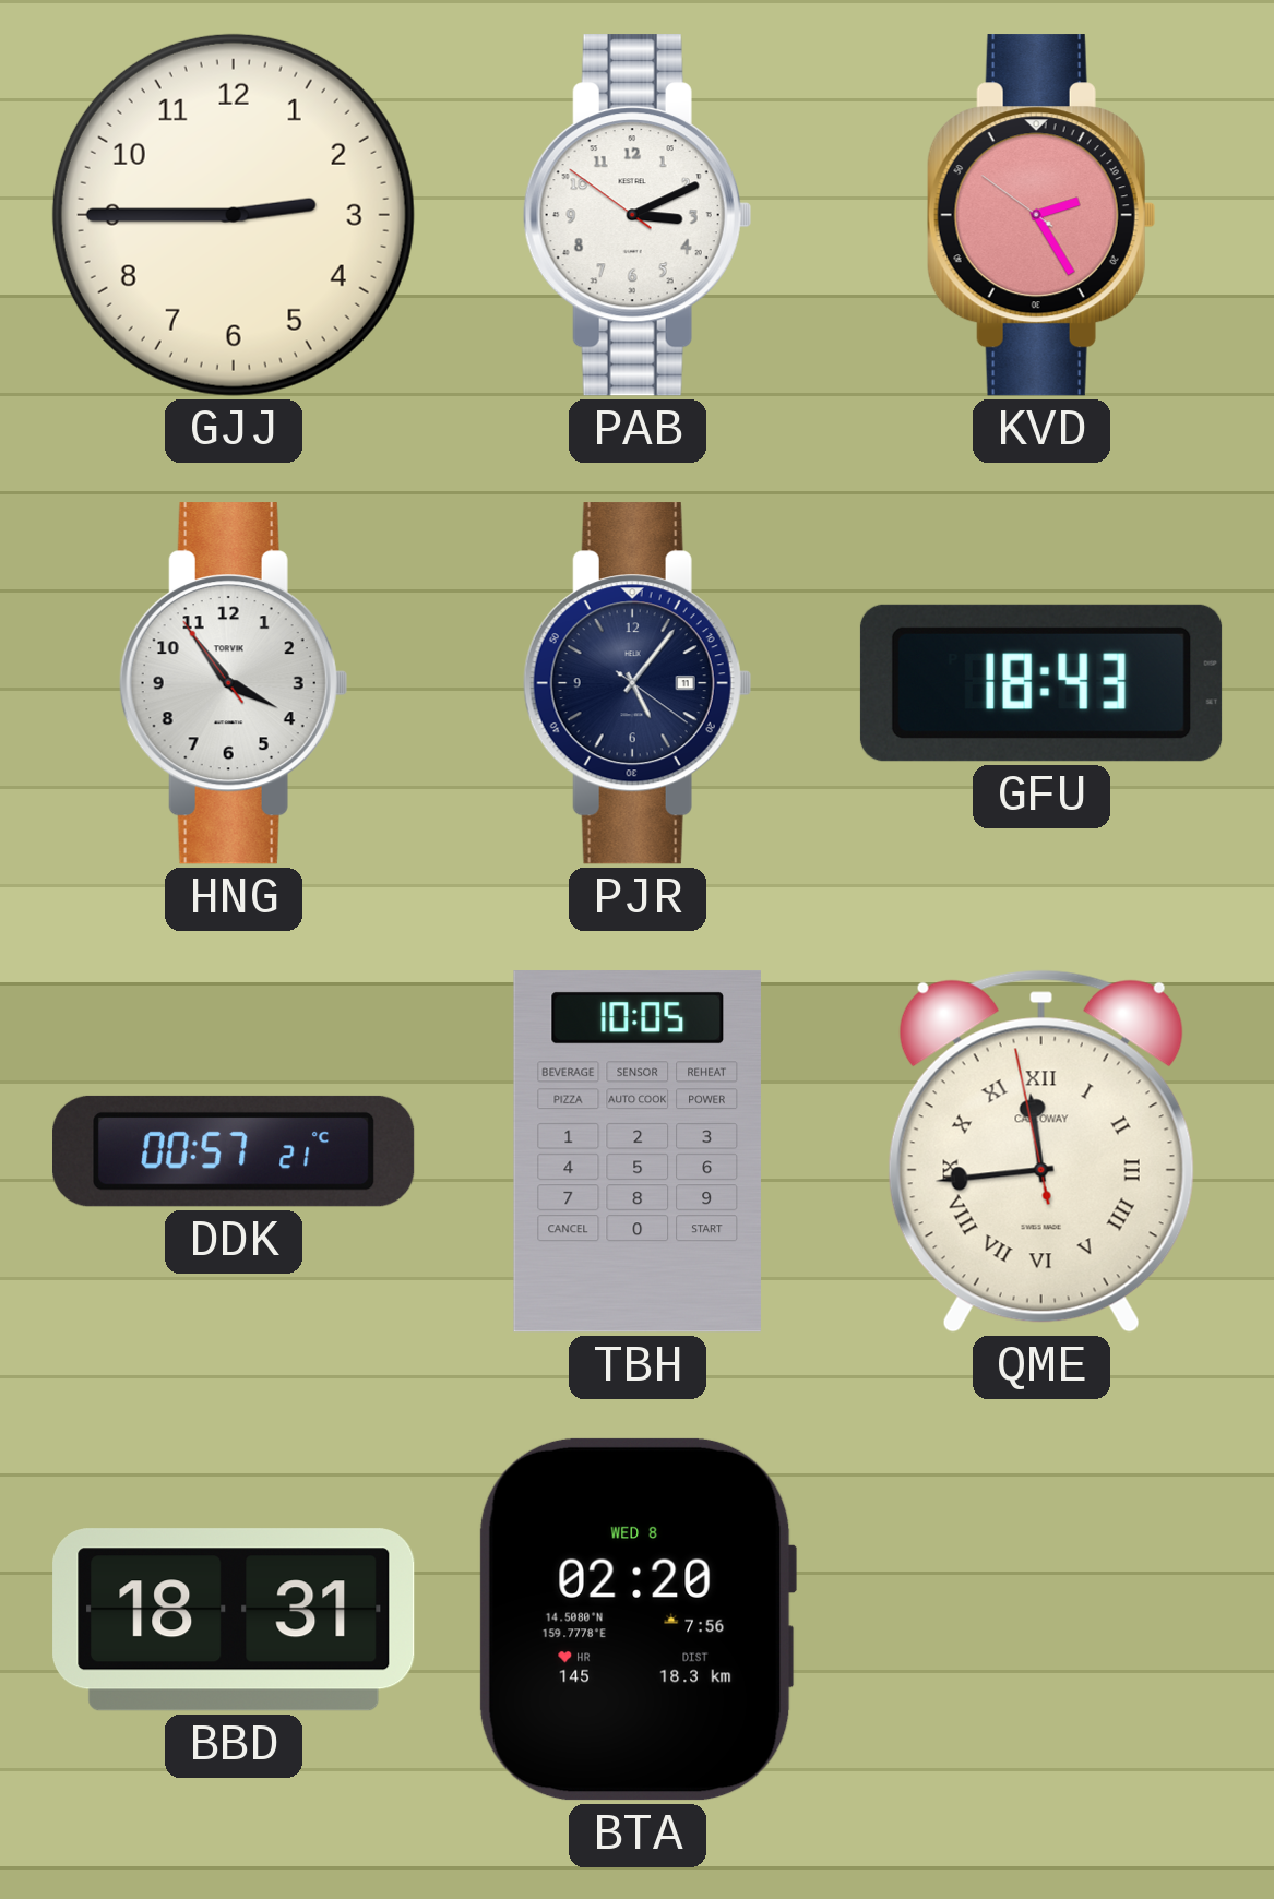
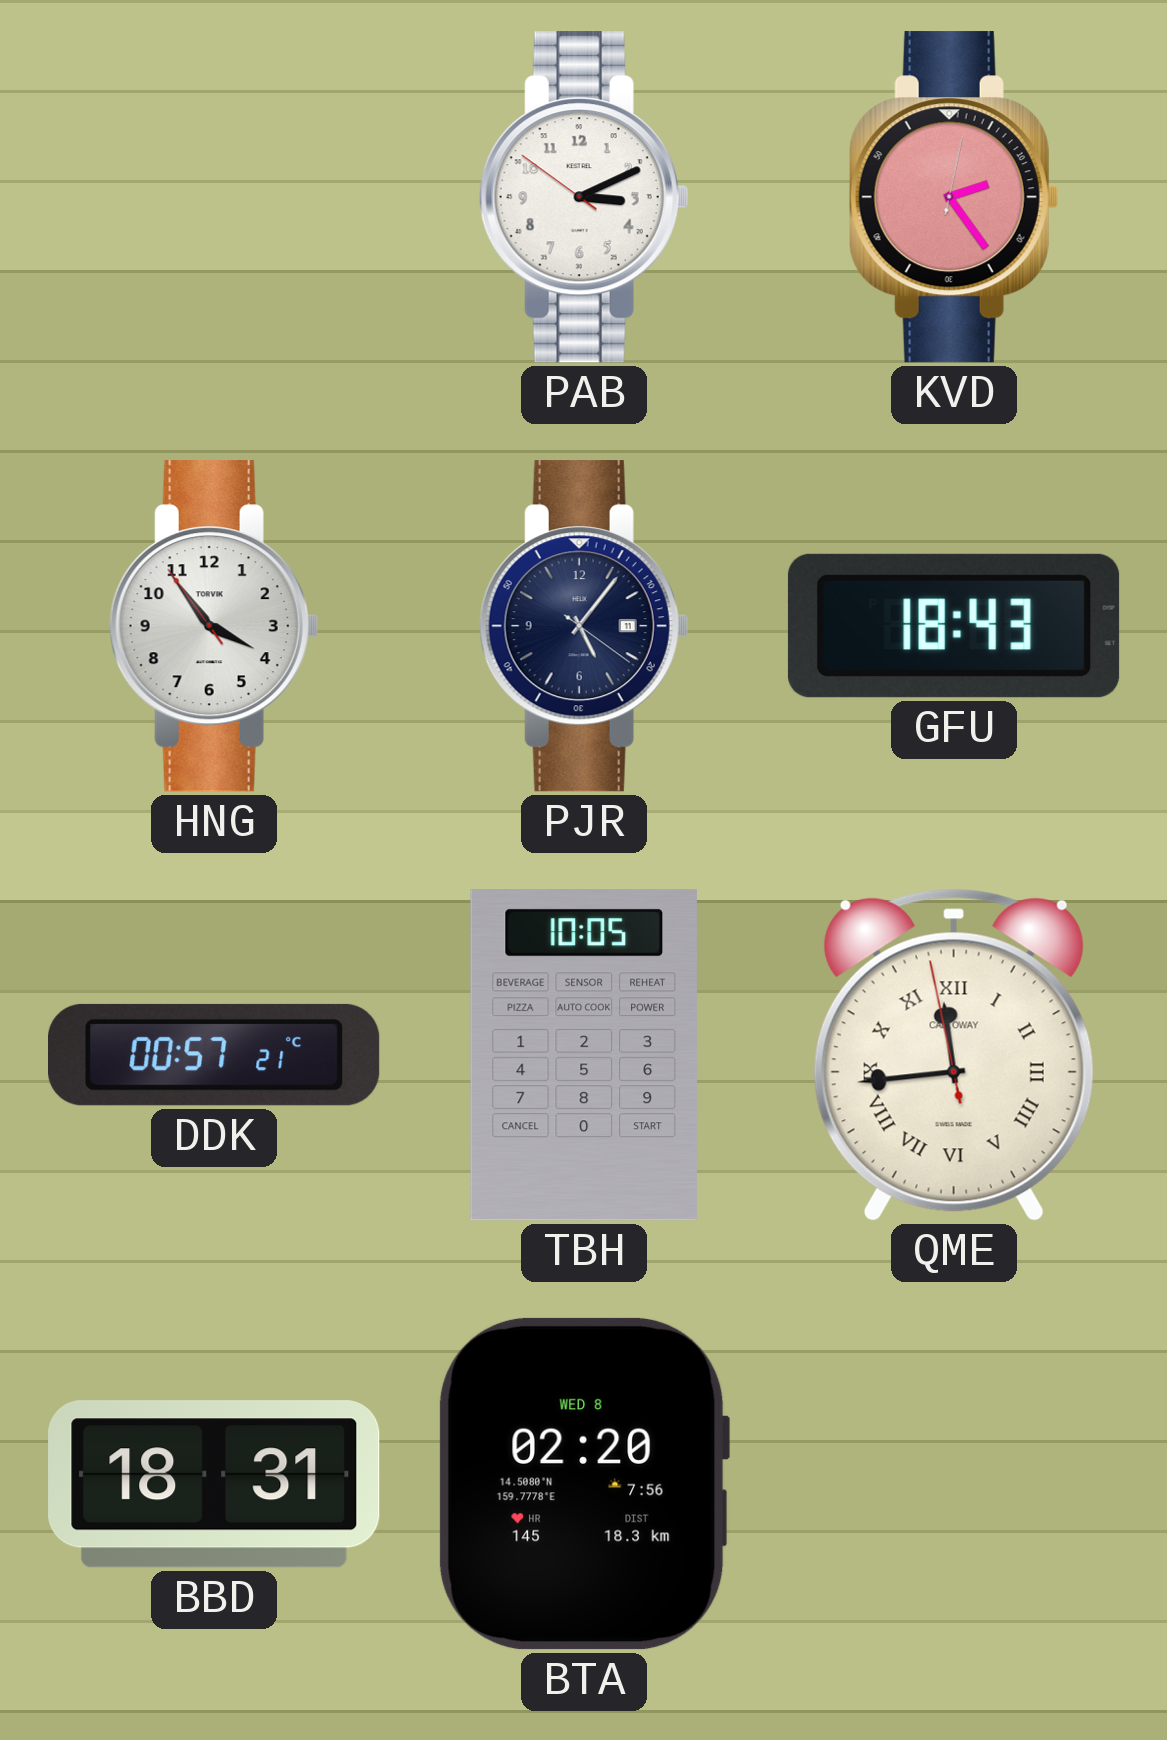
GJJ: 2:45 -> none (234, 215)
KVD: 2:24:51 -> 2:24:02 (954, 197)
